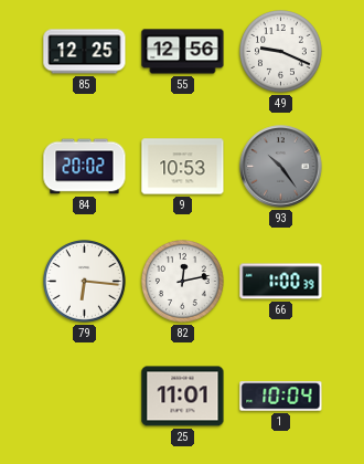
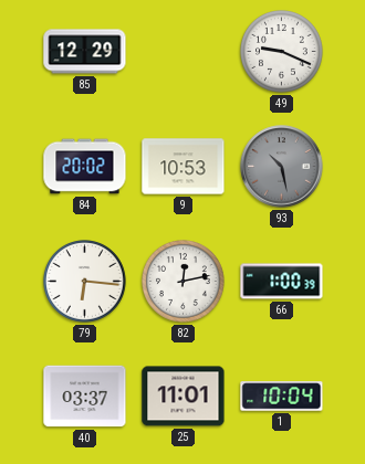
85: 12:25 -> 12:29 (85, 52)
55: 12:56 -> none (183, 52)
93: 10:24 -> 10:28 (282, 167)
40: none -> 03:37 (85, 397)
